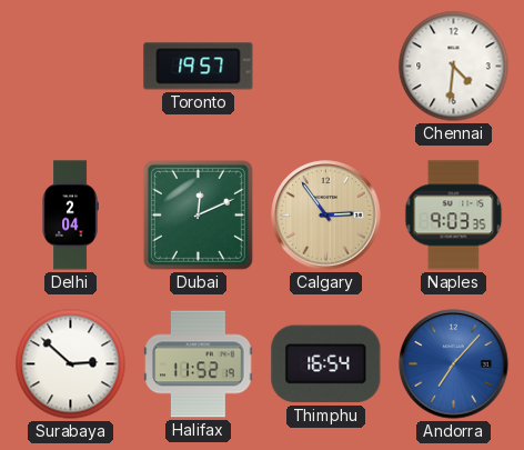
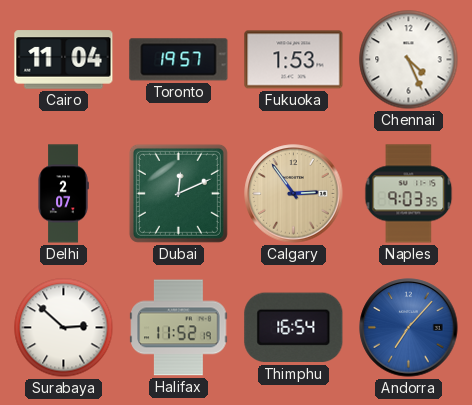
Cairo: none -> 11:04 (64, 60)
Fukuoka: none -> 1:53 (294, 60)
Chennai: 4:31 -> 4:26 (409, 60)
Delhi: 2:04 -> 2:07 (63, 194)
